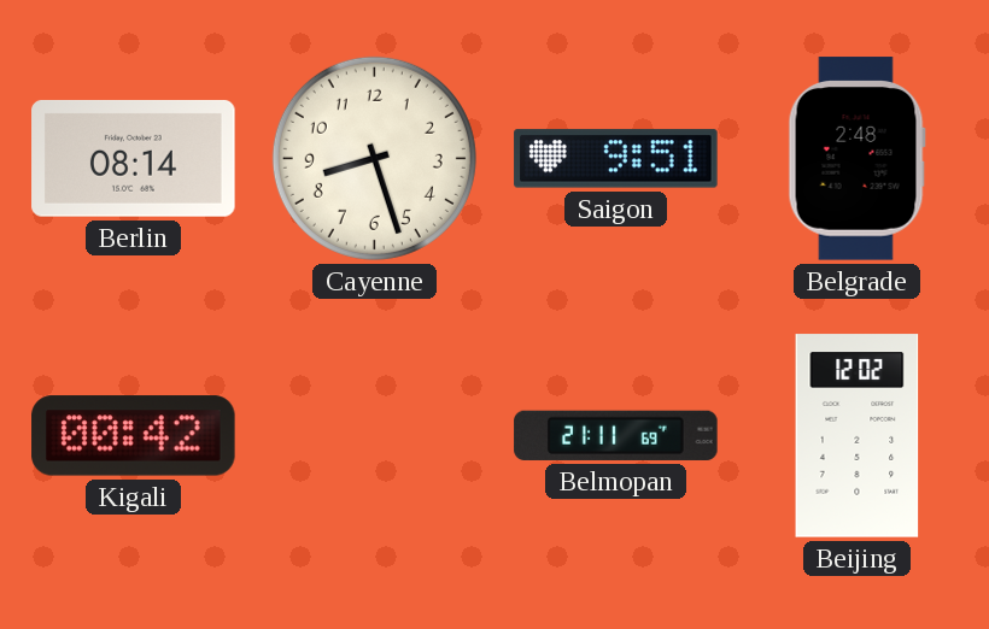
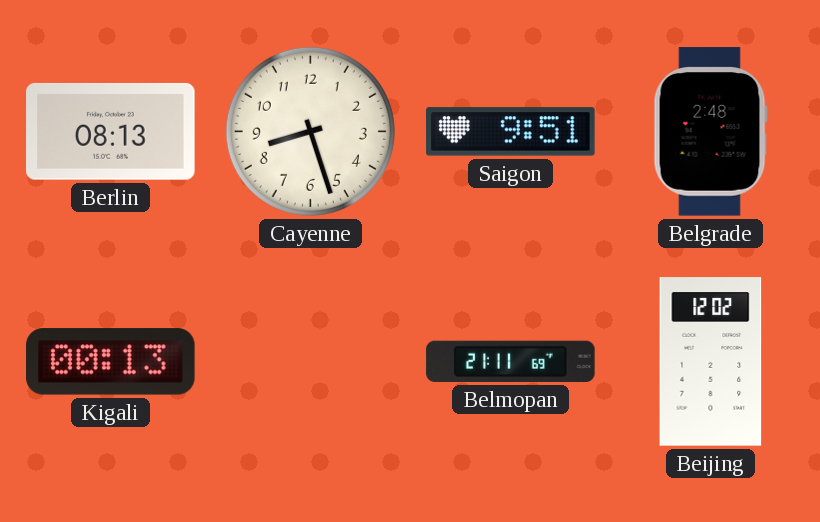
Berlin: 08:14 -> 08:13 (111, 131)
Kigali: 00:42 -> 00:13 (111, 362)
